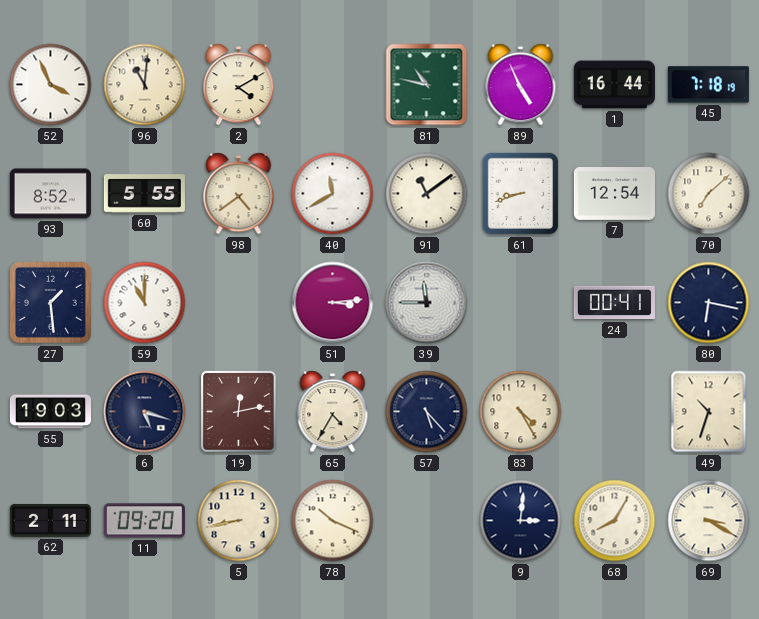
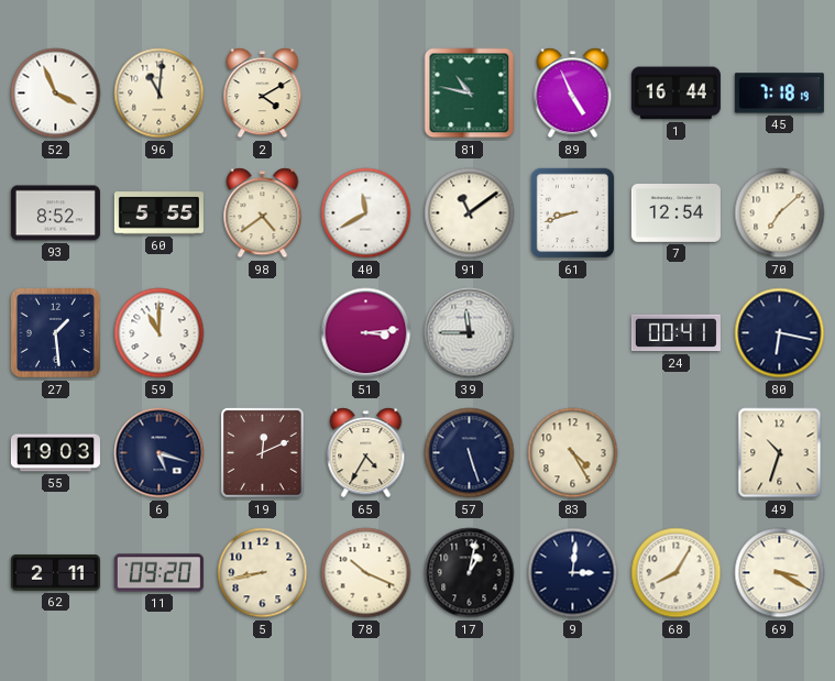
19: 12:13 -> 12:11 (263, 453)
57: 5:23 -> 5:27 (470, 453)
17: none -> 1:02 (470, 573)
